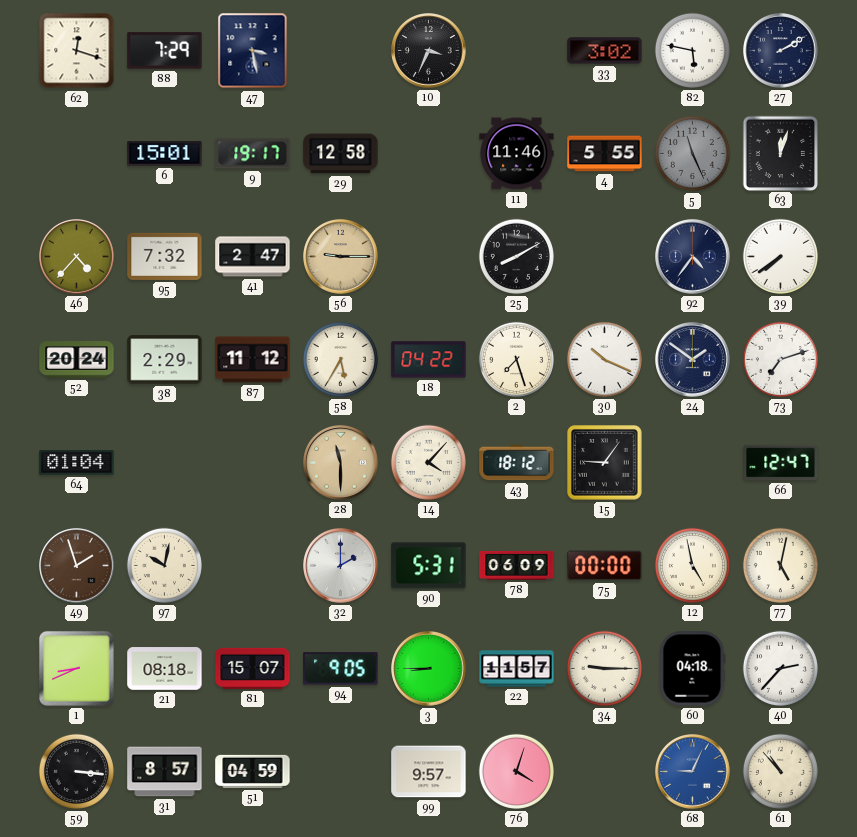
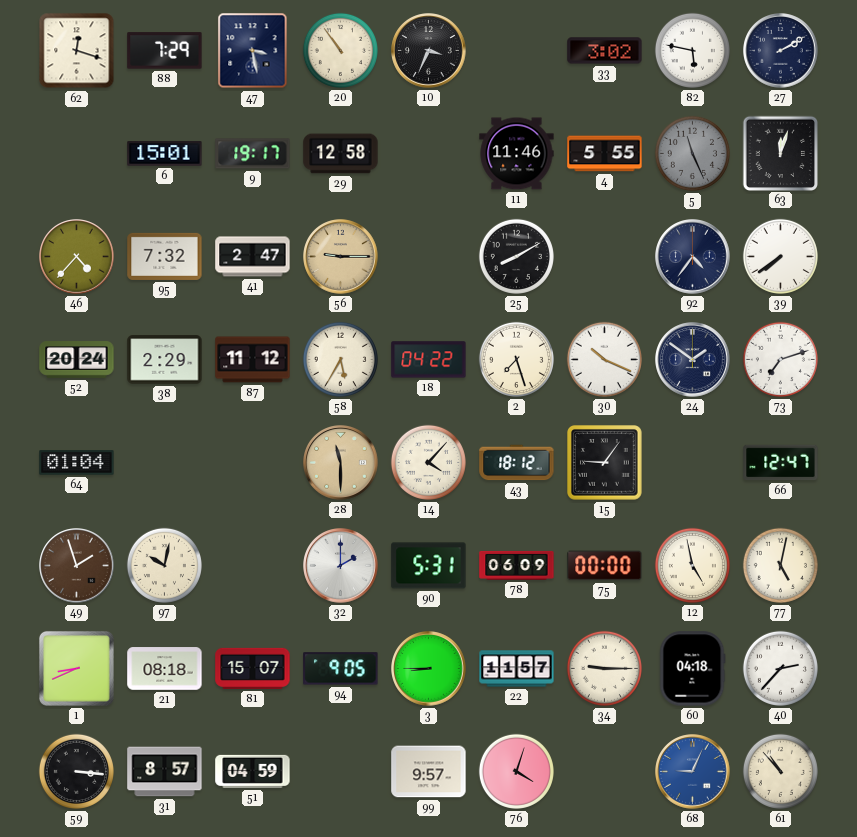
20: none -> 10:54 (340, 50)
